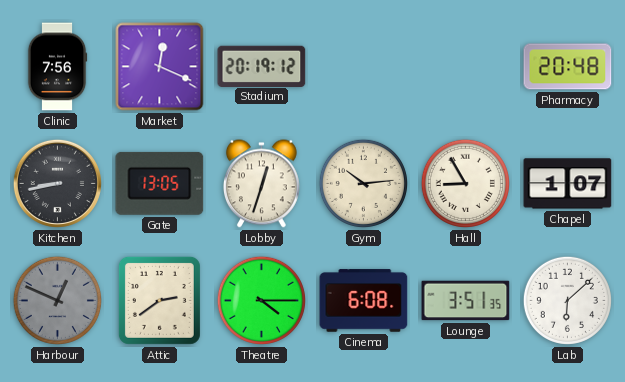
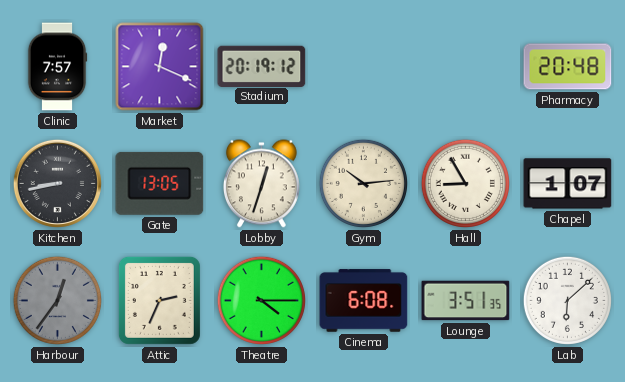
Clinic: 7:56 -> 7:57 (57, 67)
Harbour: 12:49 -> 12:36 (57, 300)
Attic: 2:39 -> 2:34 (159, 300)
